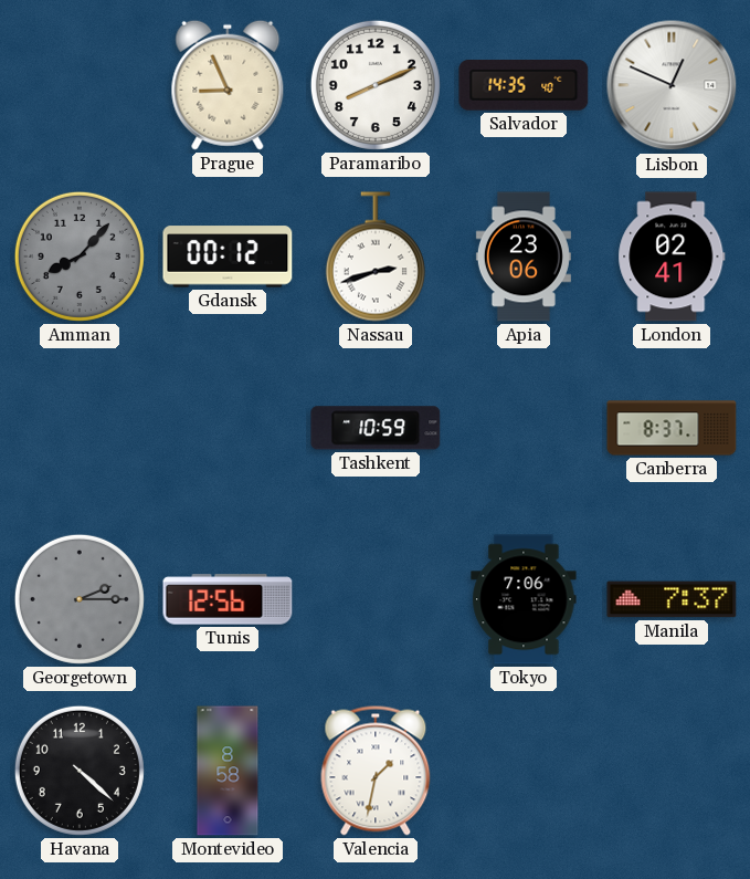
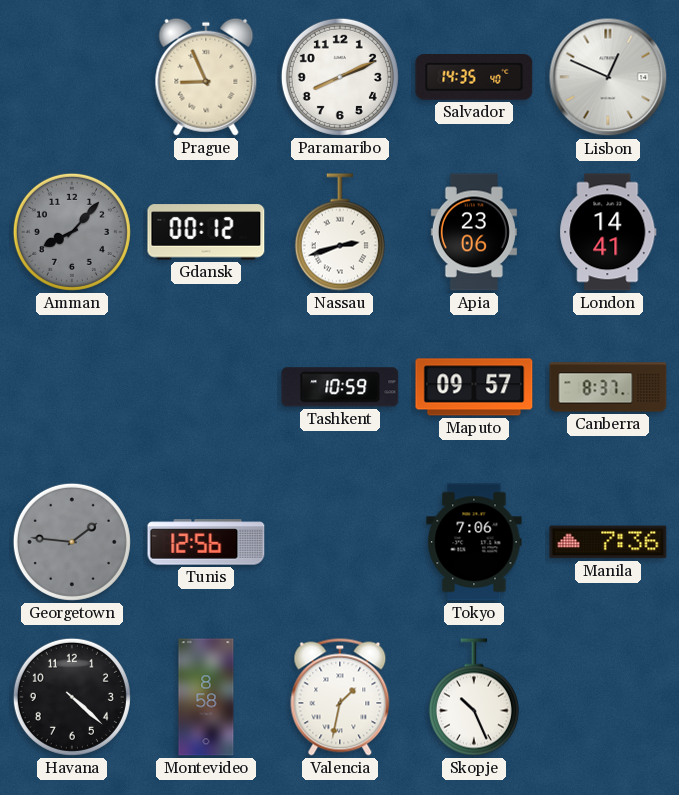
London: 02:41 -> 14:41 (608, 232)
Maputo: none -> 09:57 (474, 387)
Georgetown: 2:15 -> 1:46 (72, 542)
Manila: 7:37 -> 7:36 (608, 542)
Skopje: none -> 10:26 (474, 697)
